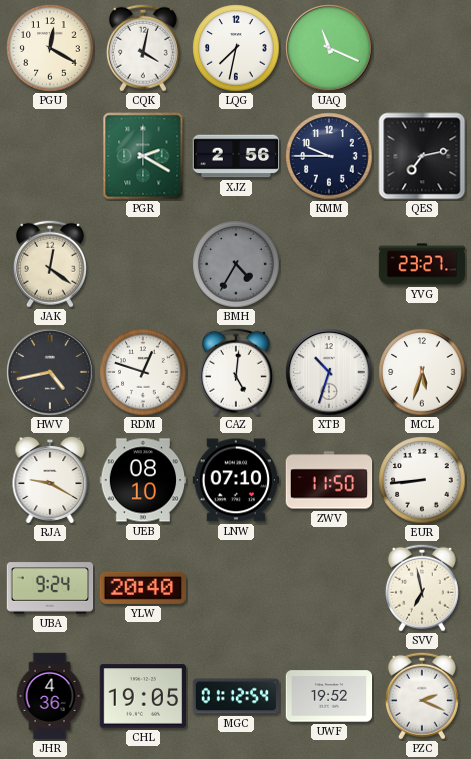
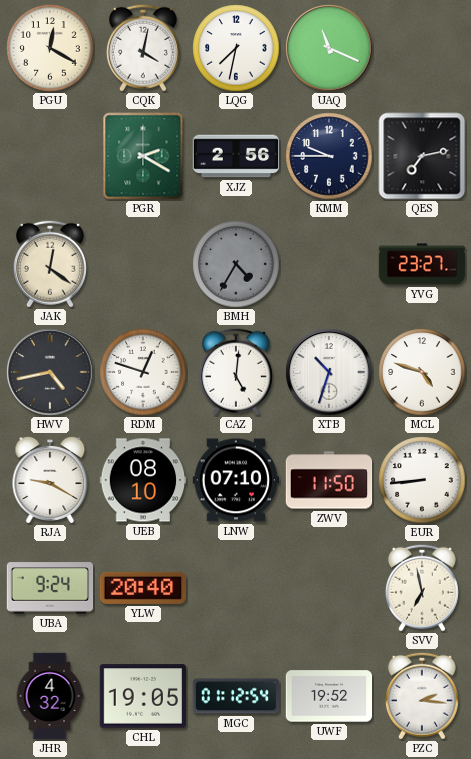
MCL: 5:33 -> 4:48 (422, 372)
JHR: 4:36 -> 4:32 (50, 696)
PZC: 2:19 -> 2:16 (422, 696)
